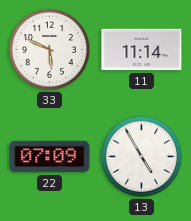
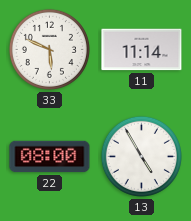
22: 07:09 -> 08:00 (50, 157)
